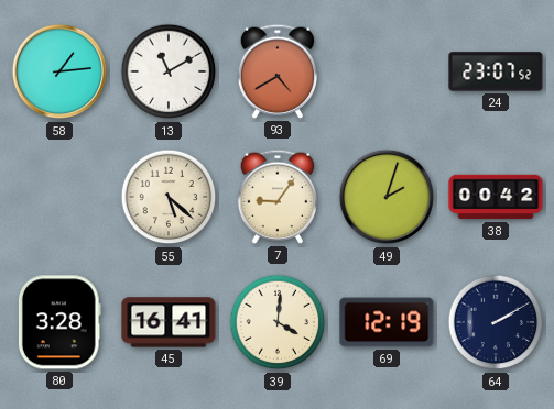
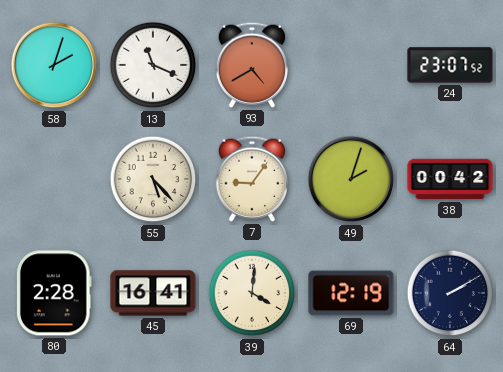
58: 1:14 -> 2:03 (54, 65)
13: 11:10 -> 11:19 (153, 65)
55: 5:22 -> 5:23 (153, 179)
80: 3:28 -> 2:28 (54, 293)
